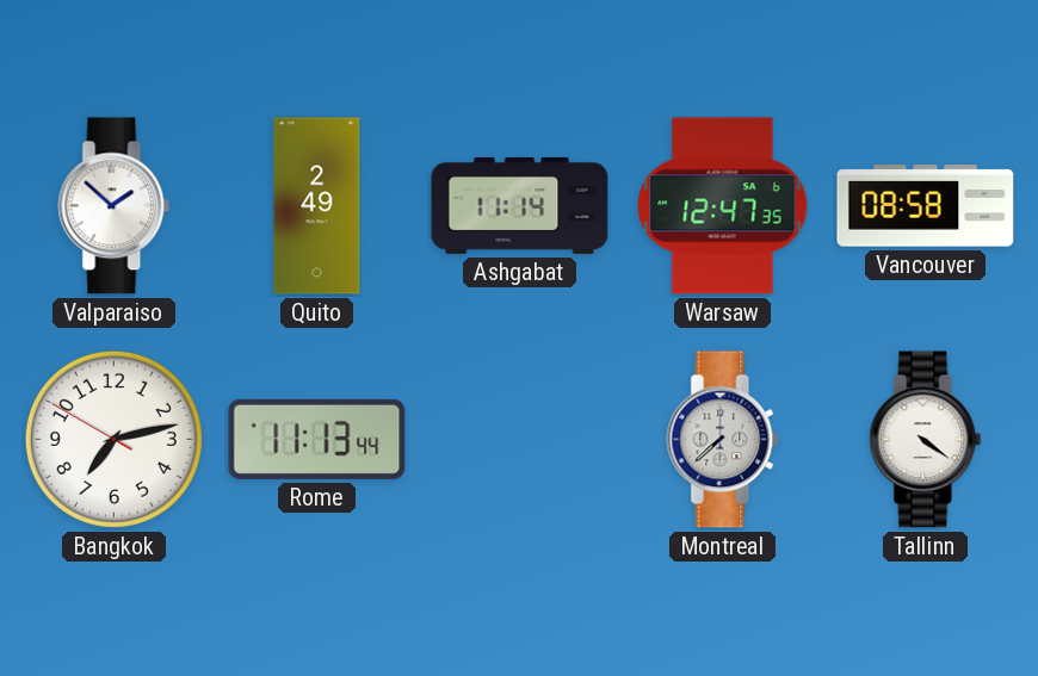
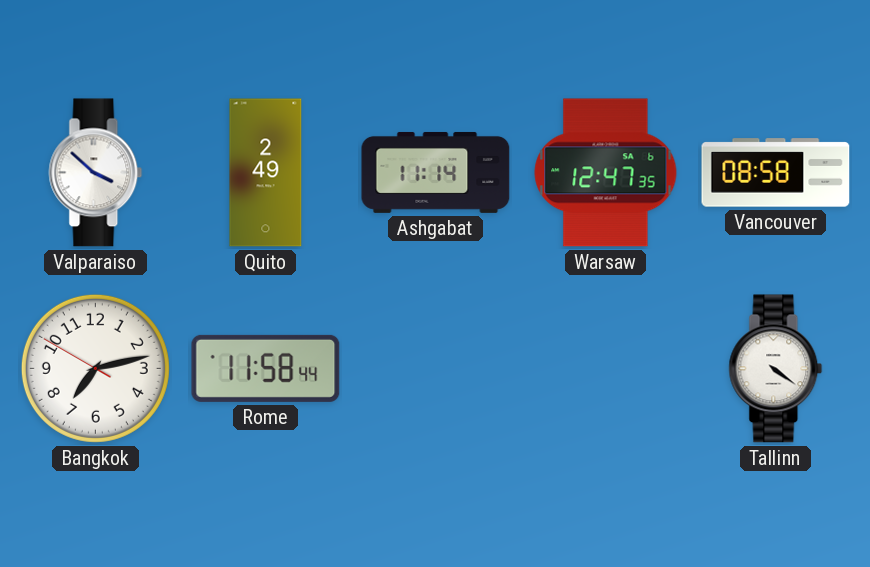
Valparaiso: 1:52 -> 3:52 (96, 173)
Rome: 11:13 -> 11:58 (266, 368)
Montreal: 7:38 -> none (723, 440)
